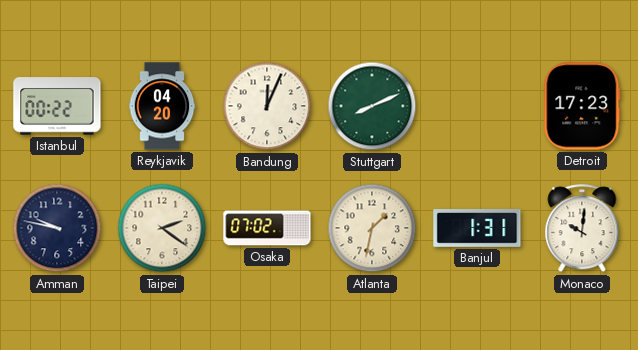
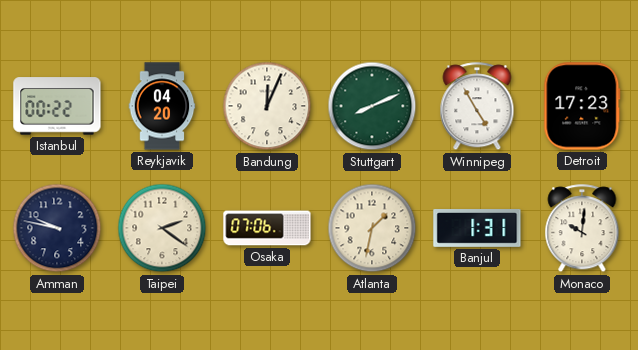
Winnipeg: none -> 4:55 (477, 107)
Osaka: 07:02 -> 07:06 (267, 228)
